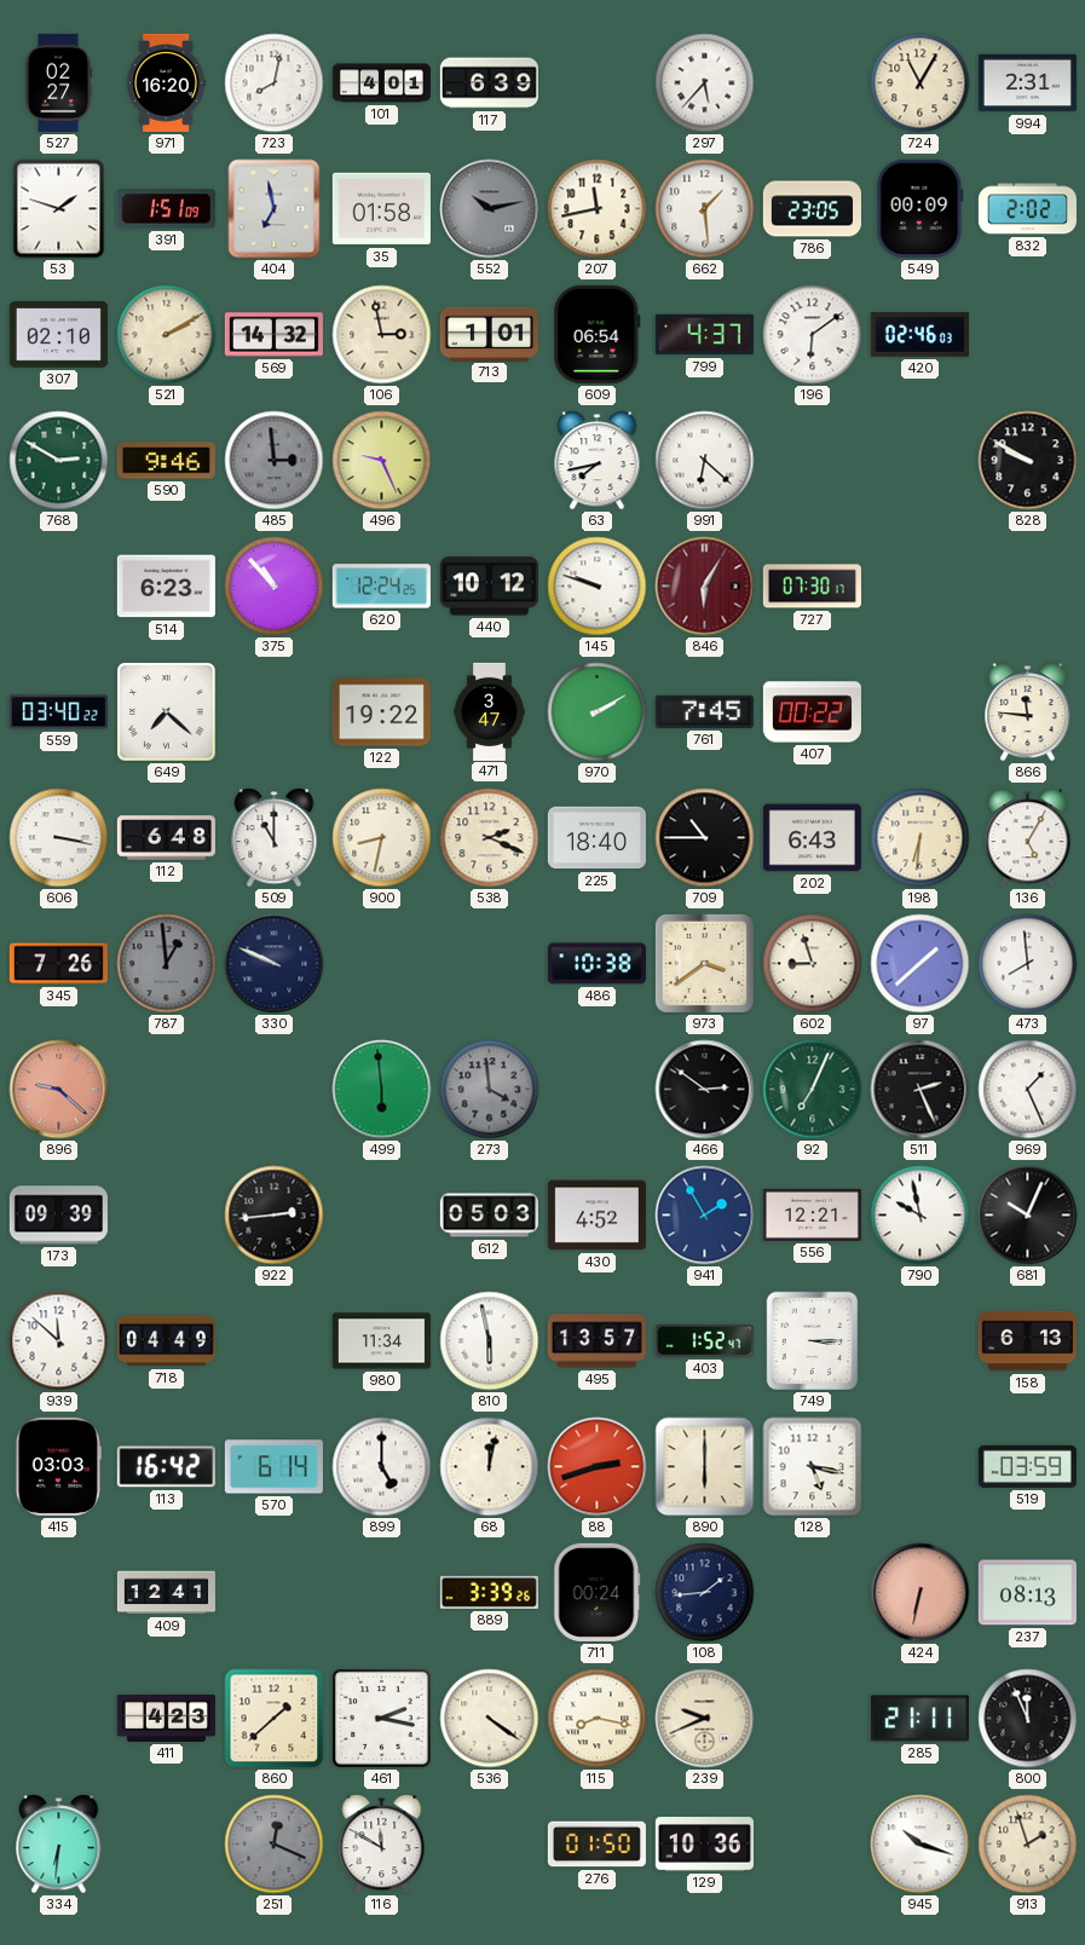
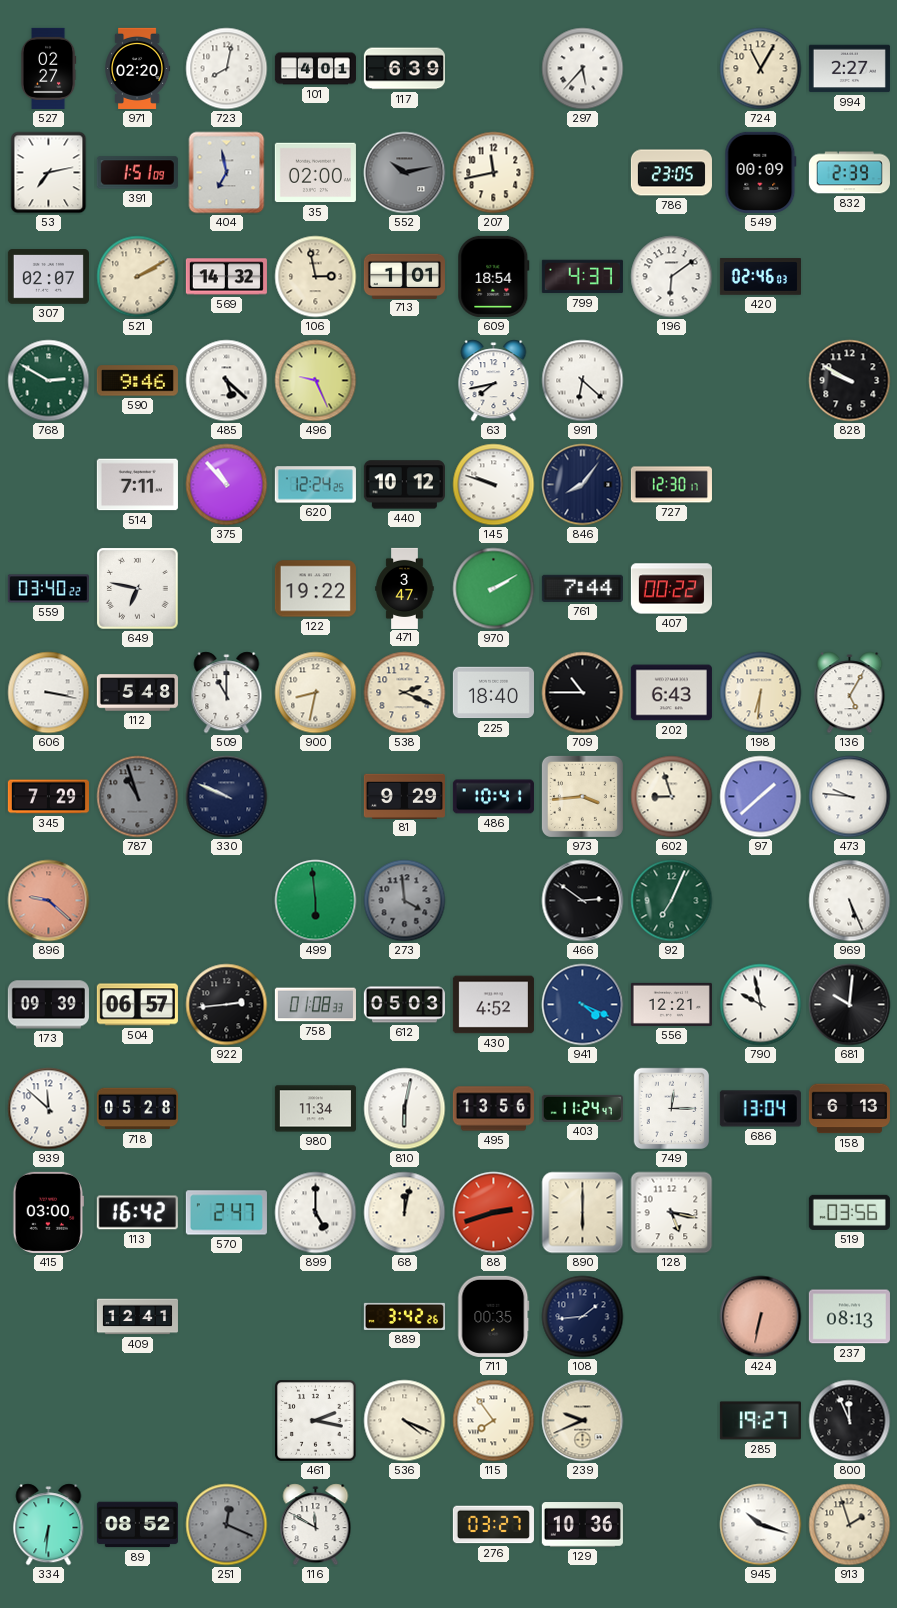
971: 16:20 -> 02:20 (138, 68)
994: 2:31 -> 2:27 (849, 69)
53: 1:48 -> 7:13 (49, 173)
35: 01:58 -> 02:00 (315, 173)
662: 1:29 -> none (705, 209)
832: 2:02 -> 2:39 (849, 173)
307: 02:10 -> 02:07 (48, 277)
609: 06:54 -> 18:54 (494, 276)
485: 2:59 -> 5:22 (227, 381)
485 dial: grey -> white (227, 381)
514: 6:23 -> 7:11 (137, 485)
846: 6:05 -> 8:06 (583, 485)
846 dial: burgundy -> navy (583, 485)
727: 07:30 -> 12:30 (671, 485)
649: 7:22 -> 6:47 (138, 589)
761: 7:45 -> 7:44 (582, 588)
866: 11:46 -> none (1028, 712)
112: 6:48 -> 5:48 (137, 693)
345: 7:26 -> 7:29 (48, 797)
787: 12:59 -> 10:57 (138, 797)
81: none -> 9:29 (404, 796)
486: 10:38 -> 10:41 (493, 797)
973: 3:39 -> 3:44 (582, 796)
473: 7:59 -> 9:46 (850, 797)
511: 2:26 -> none (920, 1090)
969: 1:26 -> 5:26 (850, 901)
504: none -> 06:57 (137, 1005)
758: none -> 01:08 (315, 1005)
941: 1:55 -> 4:19 (583, 1005)
681: 10:04 -> 10:01 (850, 1005)
718: 04:49 -> 05:28 (137, 1109)
810: 5:58 -> 6:02 (405, 1109)
495: 13:57 -> 13:56 (493, 1109)
403: 1:52 -> 11:24 (582, 1108)
749: 3:15 -> 12:15 (672, 1109)
686: none -> 13:04 (760, 1109)
415: 03:03 -> 03:00 (48, 1212)
570: 6:14 -> 2:47 (226, 1213)
519: 03:59 -> 03:56 (849, 1212)
889: 3:39 -> 3:42 (404, 1316)
711: 00:24 -> 00:35 (494, 1316)
411: 4:23 -> none (166, 1718)
860: 1:38 -> none (275, 1719)
536: 4:21 -> 4:19 (405, 1421)
115: 8:17 -> 7:54 (494, 1421)
285: 21:11 -> 19:27 (760, 1421)
89: none -> 08:52 (137, 1525)
276: 01:50 -> 03:27 (493, 1525)
